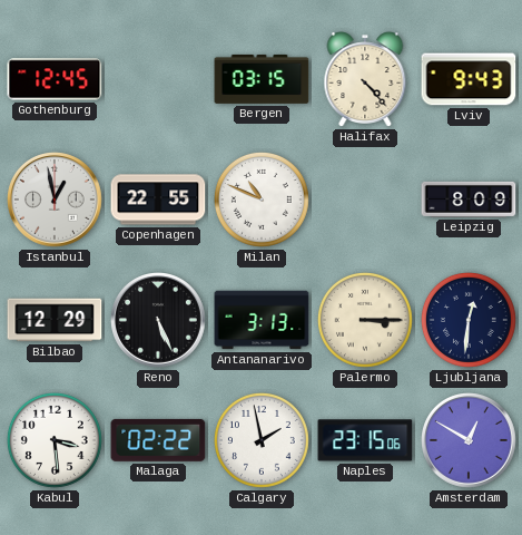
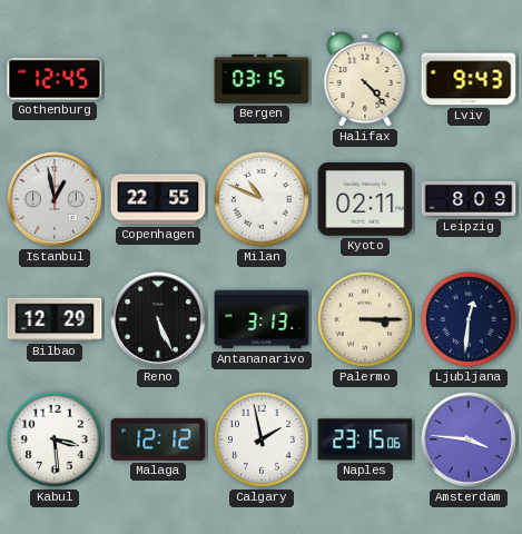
Kyoto: none -> 02:11 (365, 199)
Malaga: 02:22 -> 12:12 (158, 439)
Amsterdam: 12:50 -> 3:46 (470, 441)
